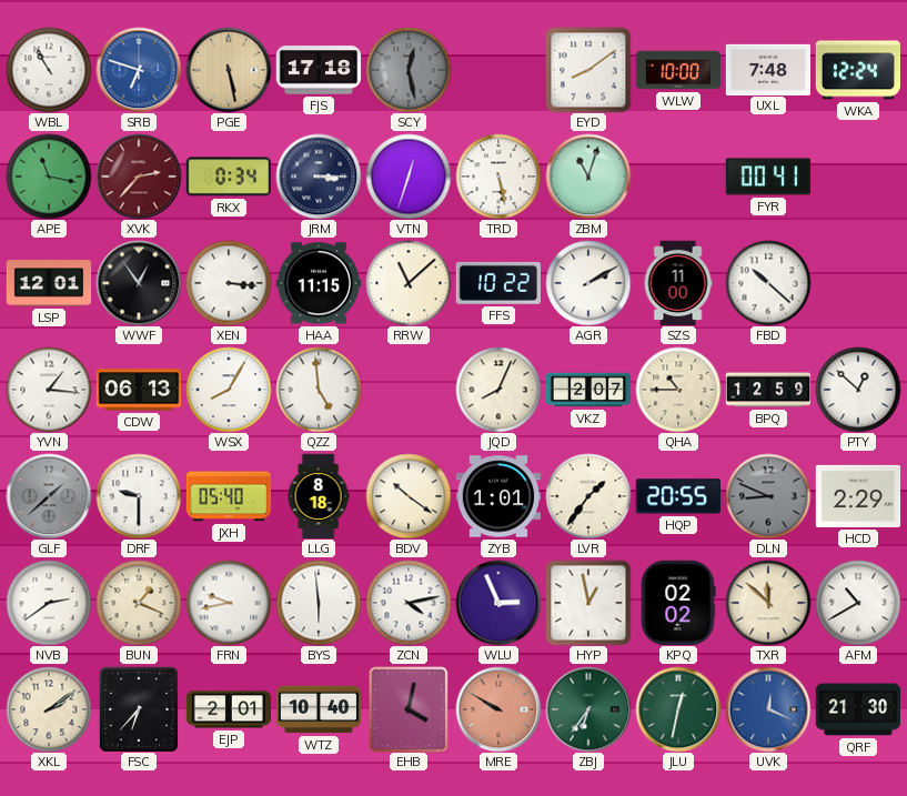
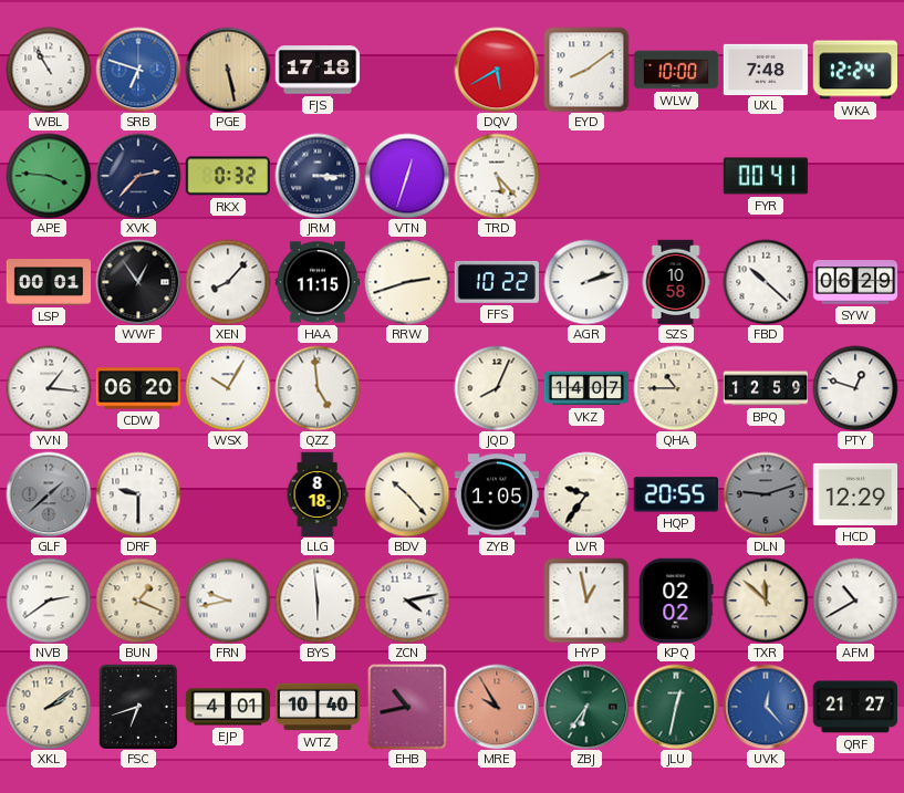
SCY: 12:28 -> none (409, 70)
DQV: none -> 5:40 (497, 70)
APE: 11:17 -> 3:46 (49, 176)
XVK dial: burgundy -> navy (138, 176)
RKX: 0:34 -> 0:32 (227, 176)
TRD: 5:28 -> 5:23 (497, 176)
ZBM: 11:03 -> none (588, 177)
LSP: 12:01 -> 00:01 (49, 282)
XEN: 3:16 -> 8:07 (228, 282)
RRW: 11:08 -> 2:42 (407, 282)
AGR: 2:10 -> 2:12 (586, 282)
SZS: 11:00 -> 10:58 (676, 282)
SYW: none -> 06:29 (855, 282)
CDW: 06:13 -> 06:20 (138, 388)
WSX: 8:05 -> 10:05 (228, 388)
VKZ: 2:07 -> 14:07 (586, 388)
PTY: 12:52 -> 12:48 (855, 388)
JXH: 05:40 -> none (229, 496)
BDV: 10:21 -> 10:23 (407, 494)
ZYB: 1:01 -> 1:05 (497, 494)
LVR: 1:36 -> 9:36 (586, 494)
DLN: 8:49 -> 9:12 (766, 494)
HCD: 2:29 -> 12:29 (855, 494)
WLU: 2:56 -> none (498, 603)
FSC: 6:37 -> 6:42 (137, 707)
EJP: 2:01 -> 4:01 (228, 707)
EHB: 4:02 -> 10:43 (407, 707)
MRE: 9:50 -> 9:55 (497, 707)
UVK: 12:19 -> 12:23 (766, 707)
QRF: 21:30 -> 21:27 (854, 707)
